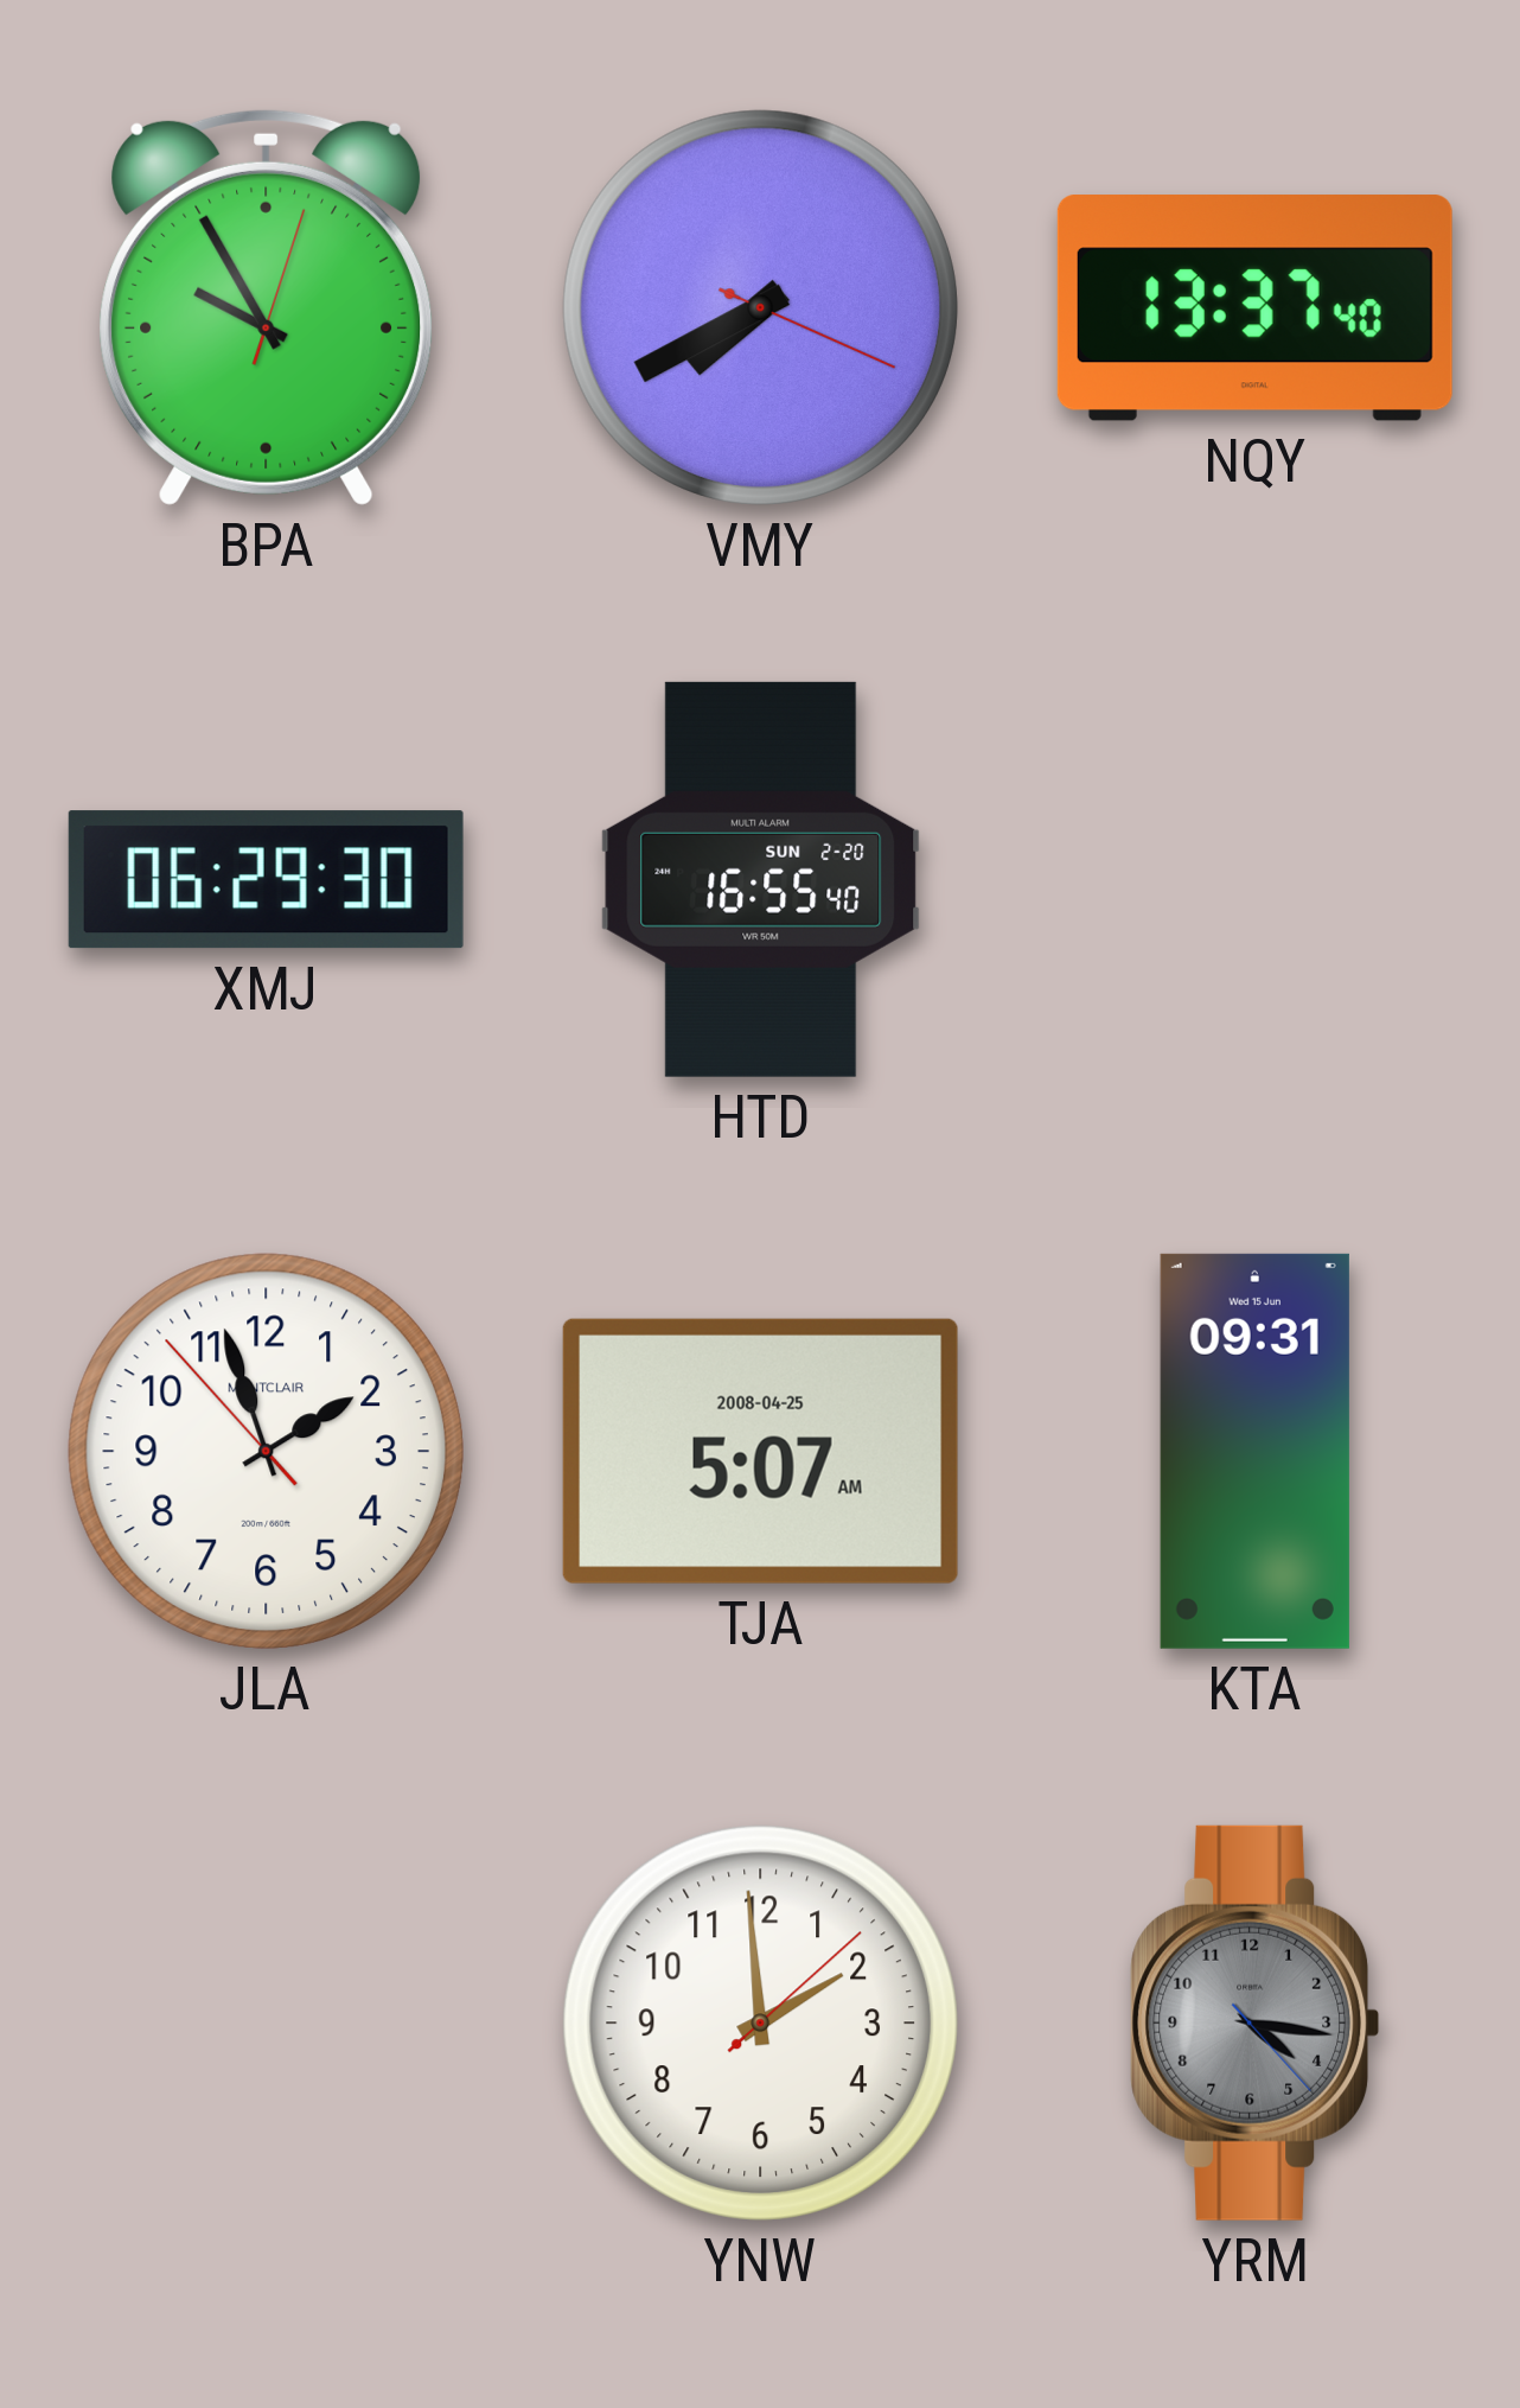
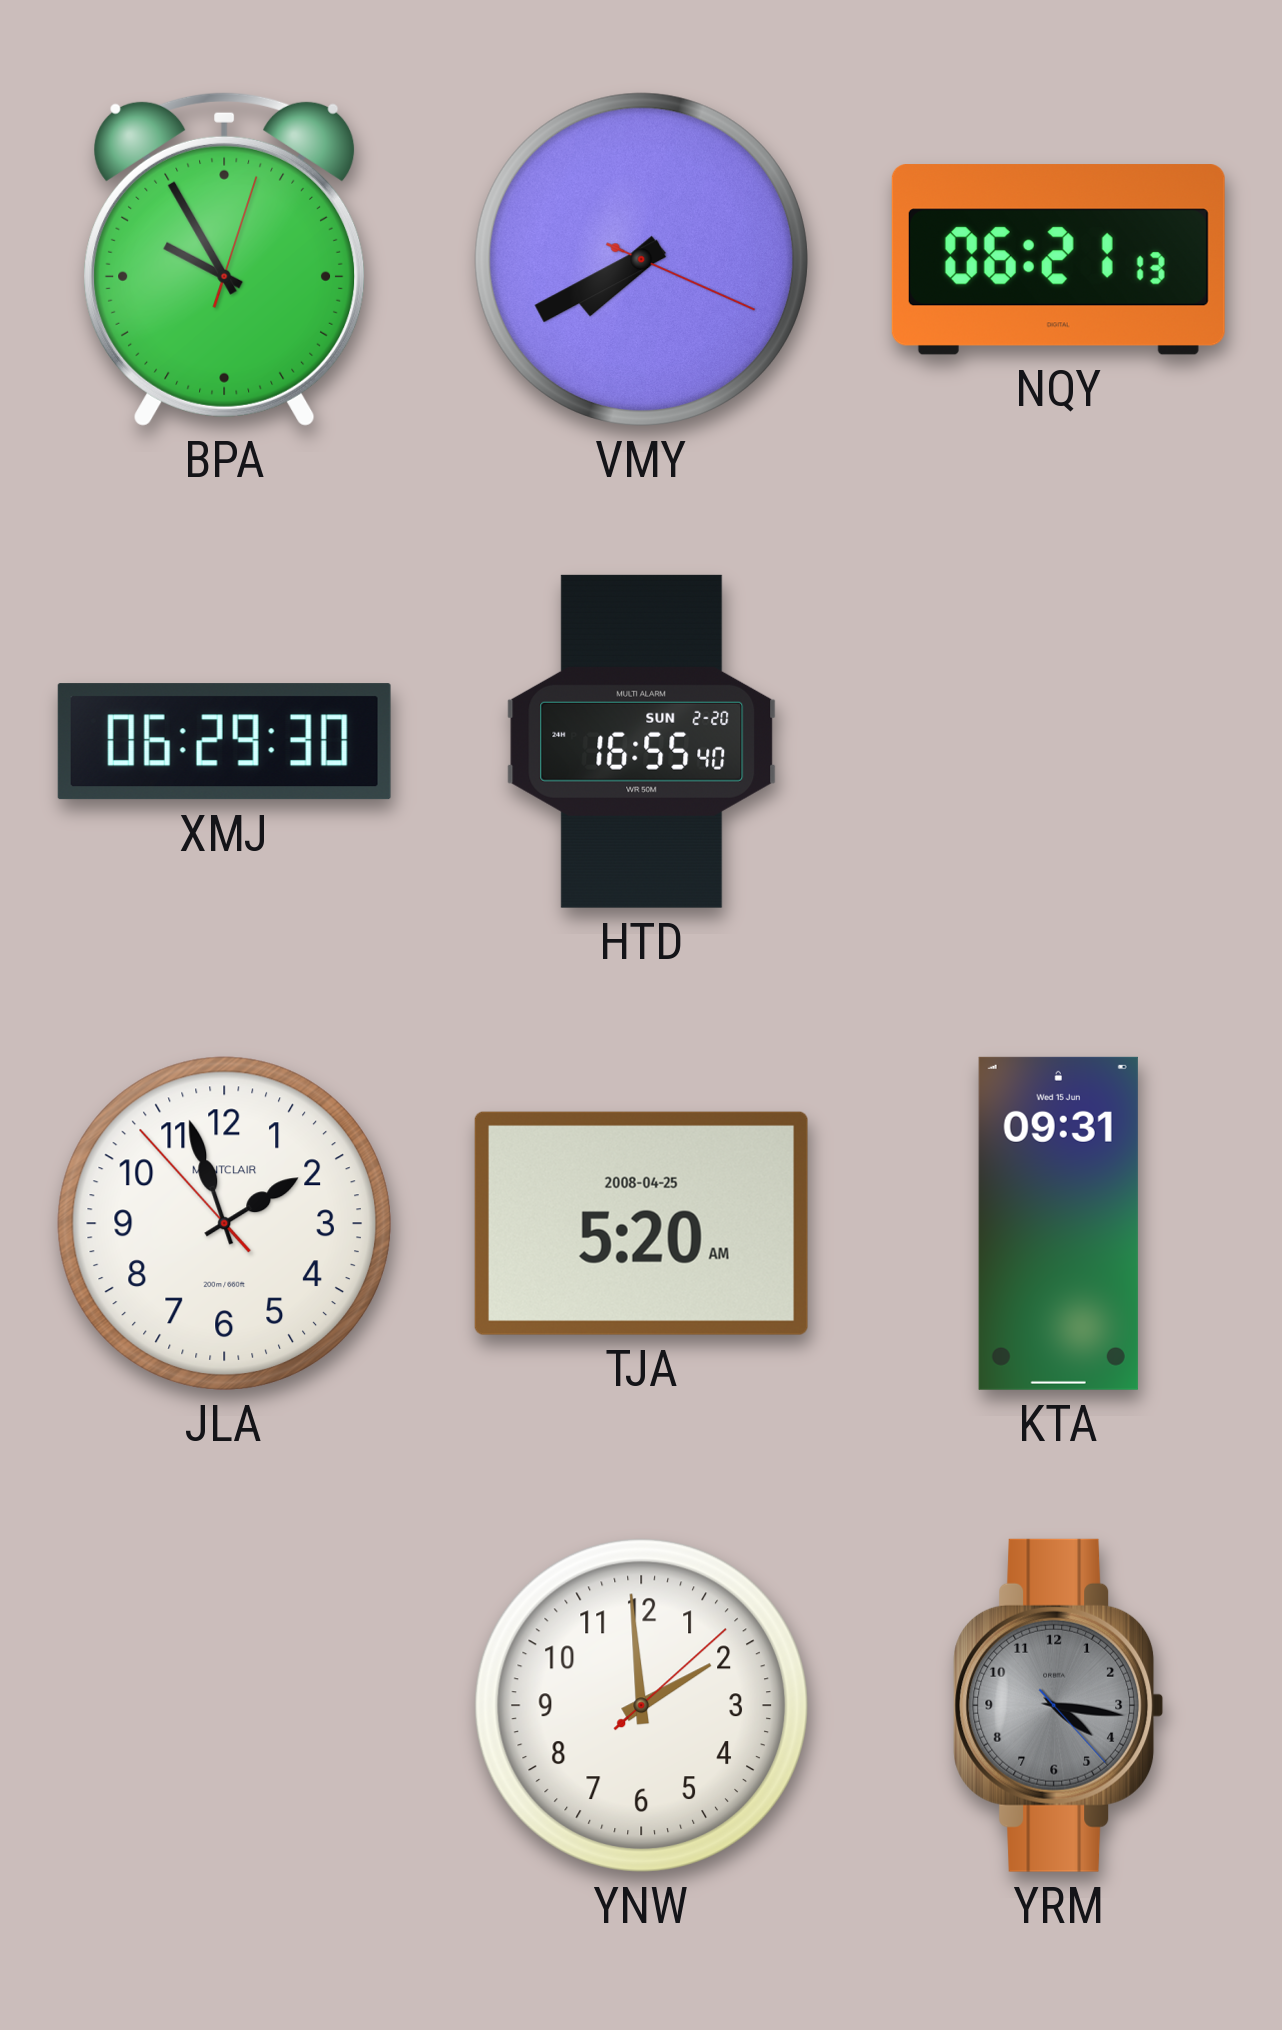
NQY: 13:37 -> 06:21 (1058, 260)
TJA: 5:07 -> 5:20 (641, 1223)
